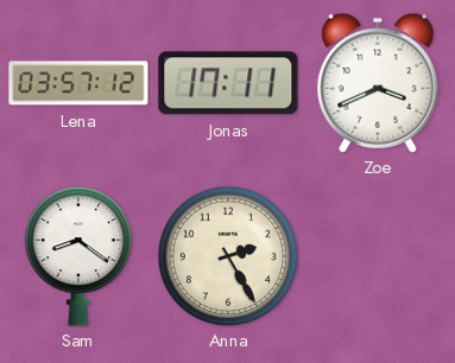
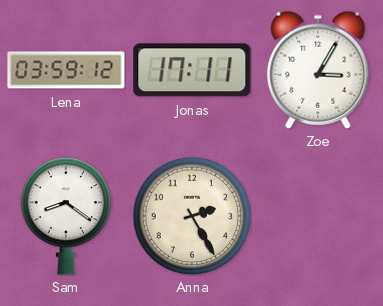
Lena: 03:57 -> 03:59 (66, 70)
Zoe: 3:41 -> 3:05 (318, 70)
